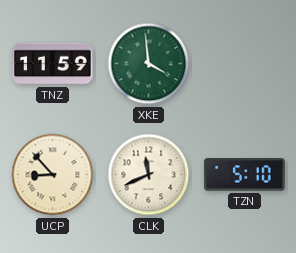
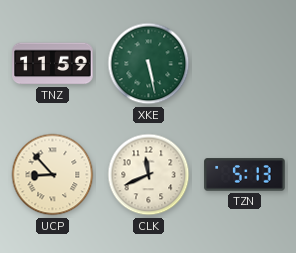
XKE: 3:59 -> 5:28 (149, 64)
TZN: 5:10 -> 5:13 (245, 175)
